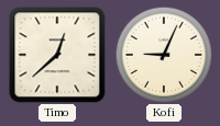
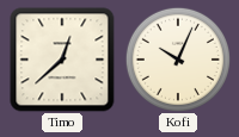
Kofi: 9:04 -> 10:04 (178, 60)
